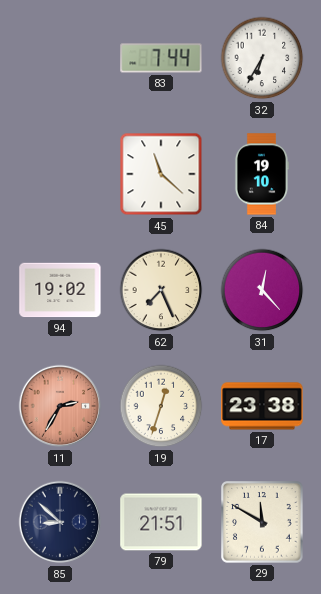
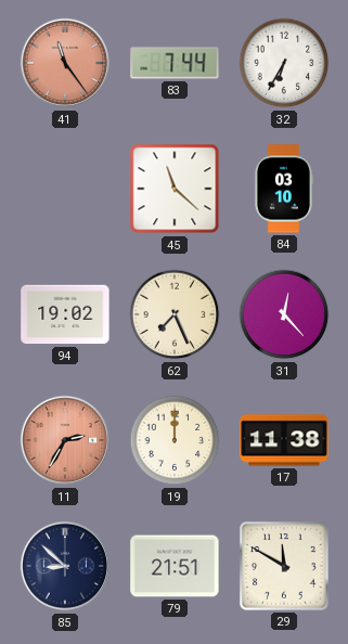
41: none -> 11:24 (65, 63)
84: 19:10 -> 03:10 (283, 189)
19: 12:33 -> 12:00 (175, 440)
17: 23:38 -> 11:38 (284, 440)
